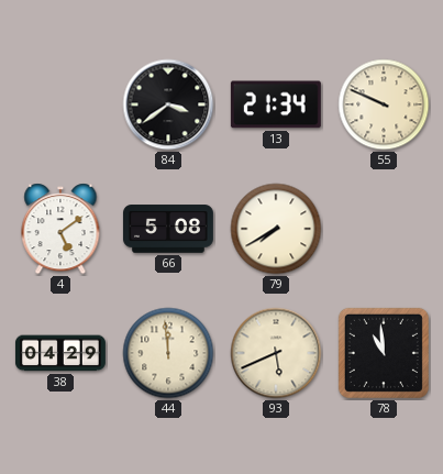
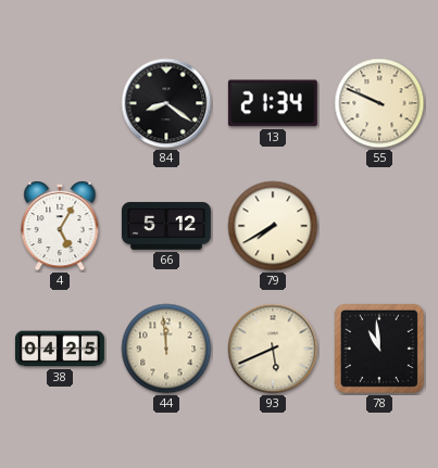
84: 3:39 -> 8:21 (166, 103)
4: 5:09 -> 5:05 (60, 226)
66: 5:08 -> 5:12 (166, 226)
38: 04:29 -> 04:25 (60, 349)
